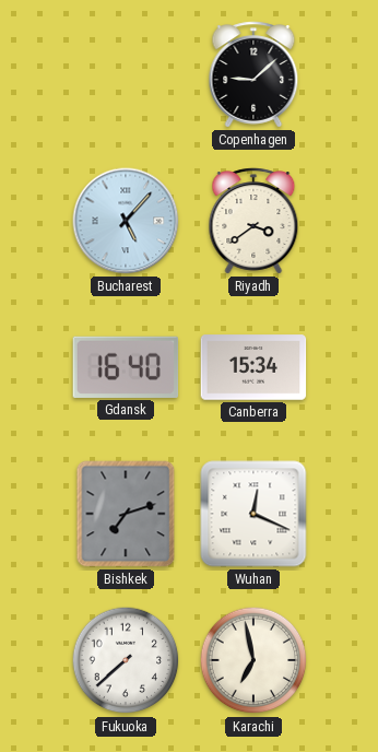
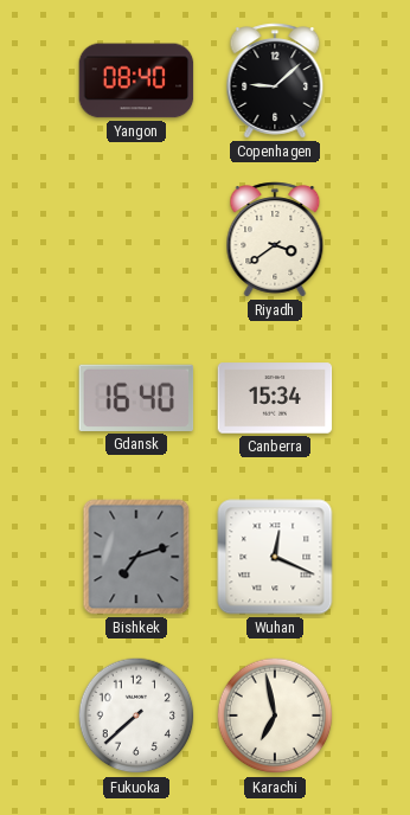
Yangon: none -> 08:40 (136, 81)
Bucharest: 5:07 -> none (126, 221)
